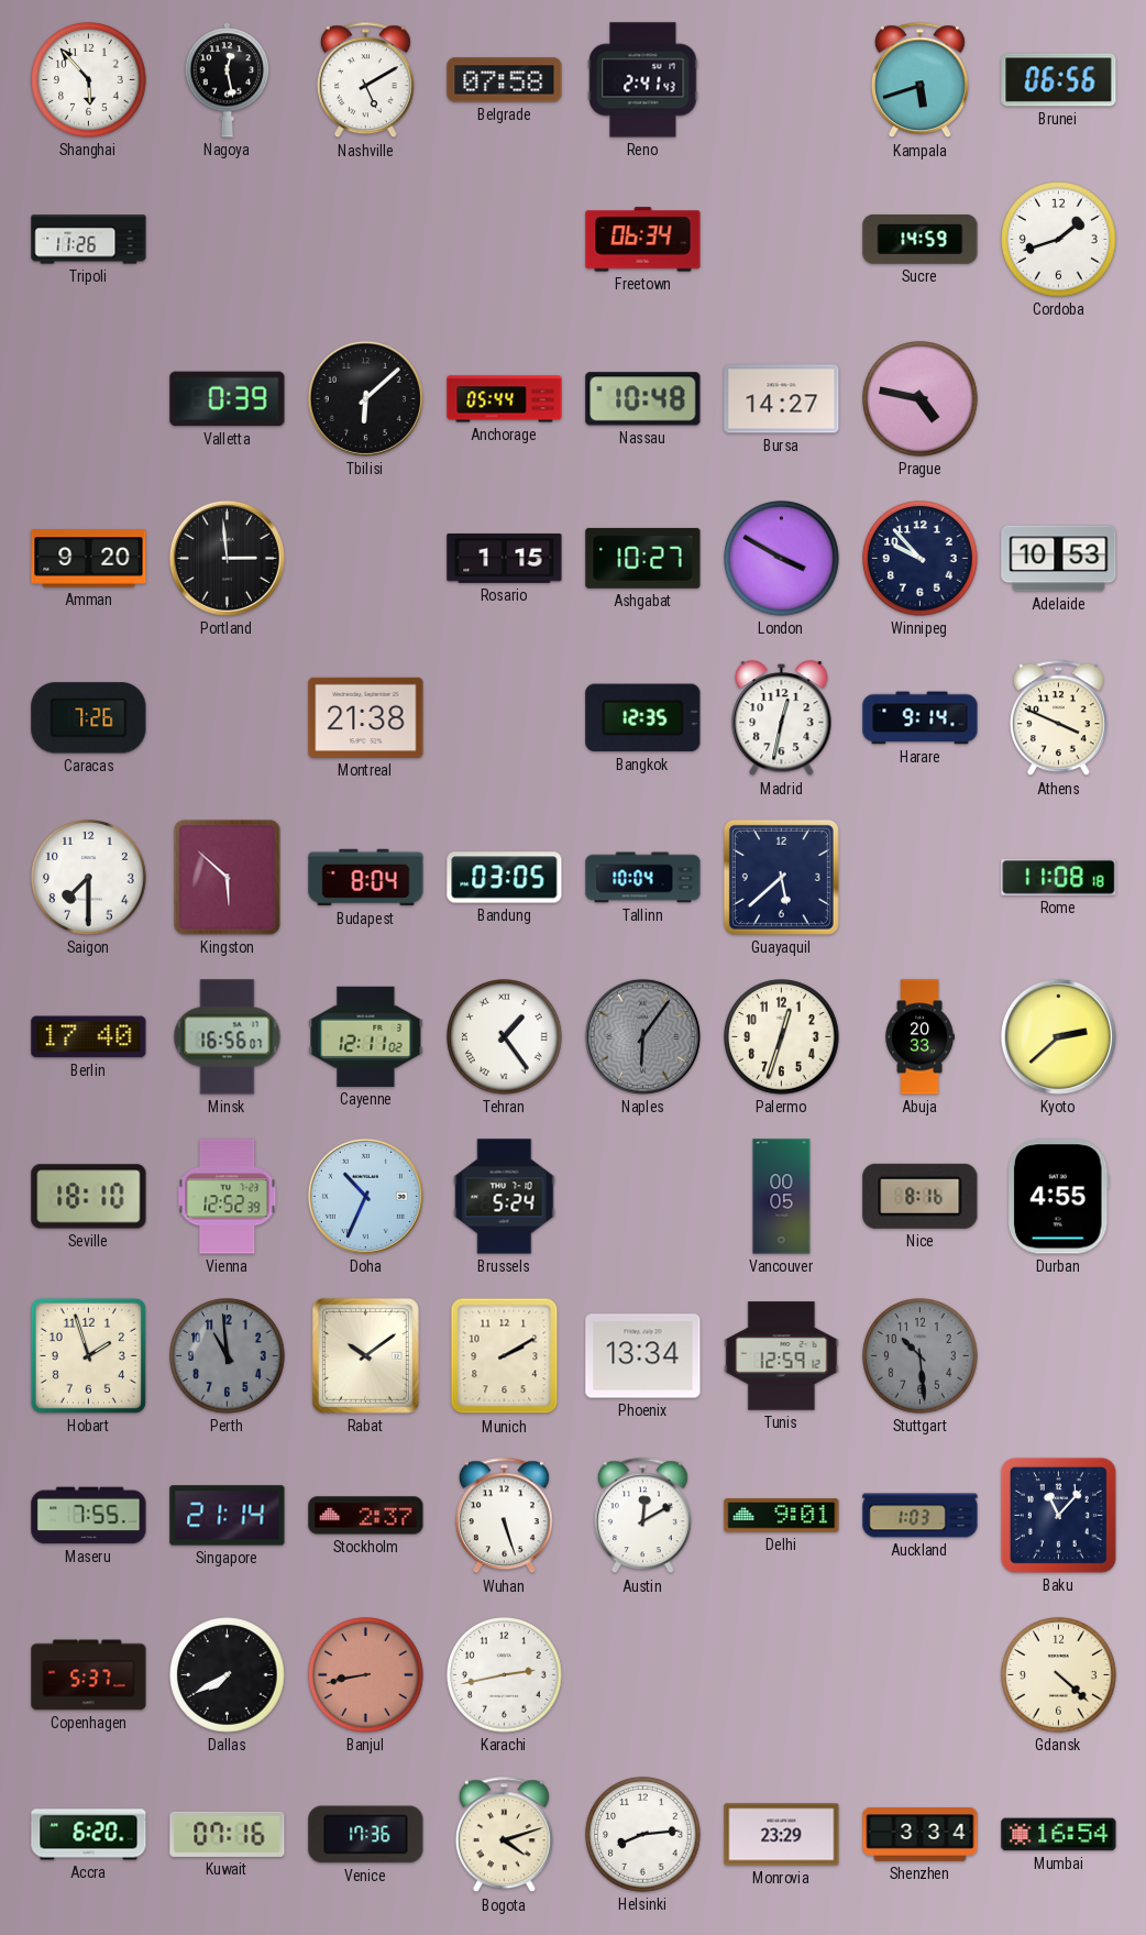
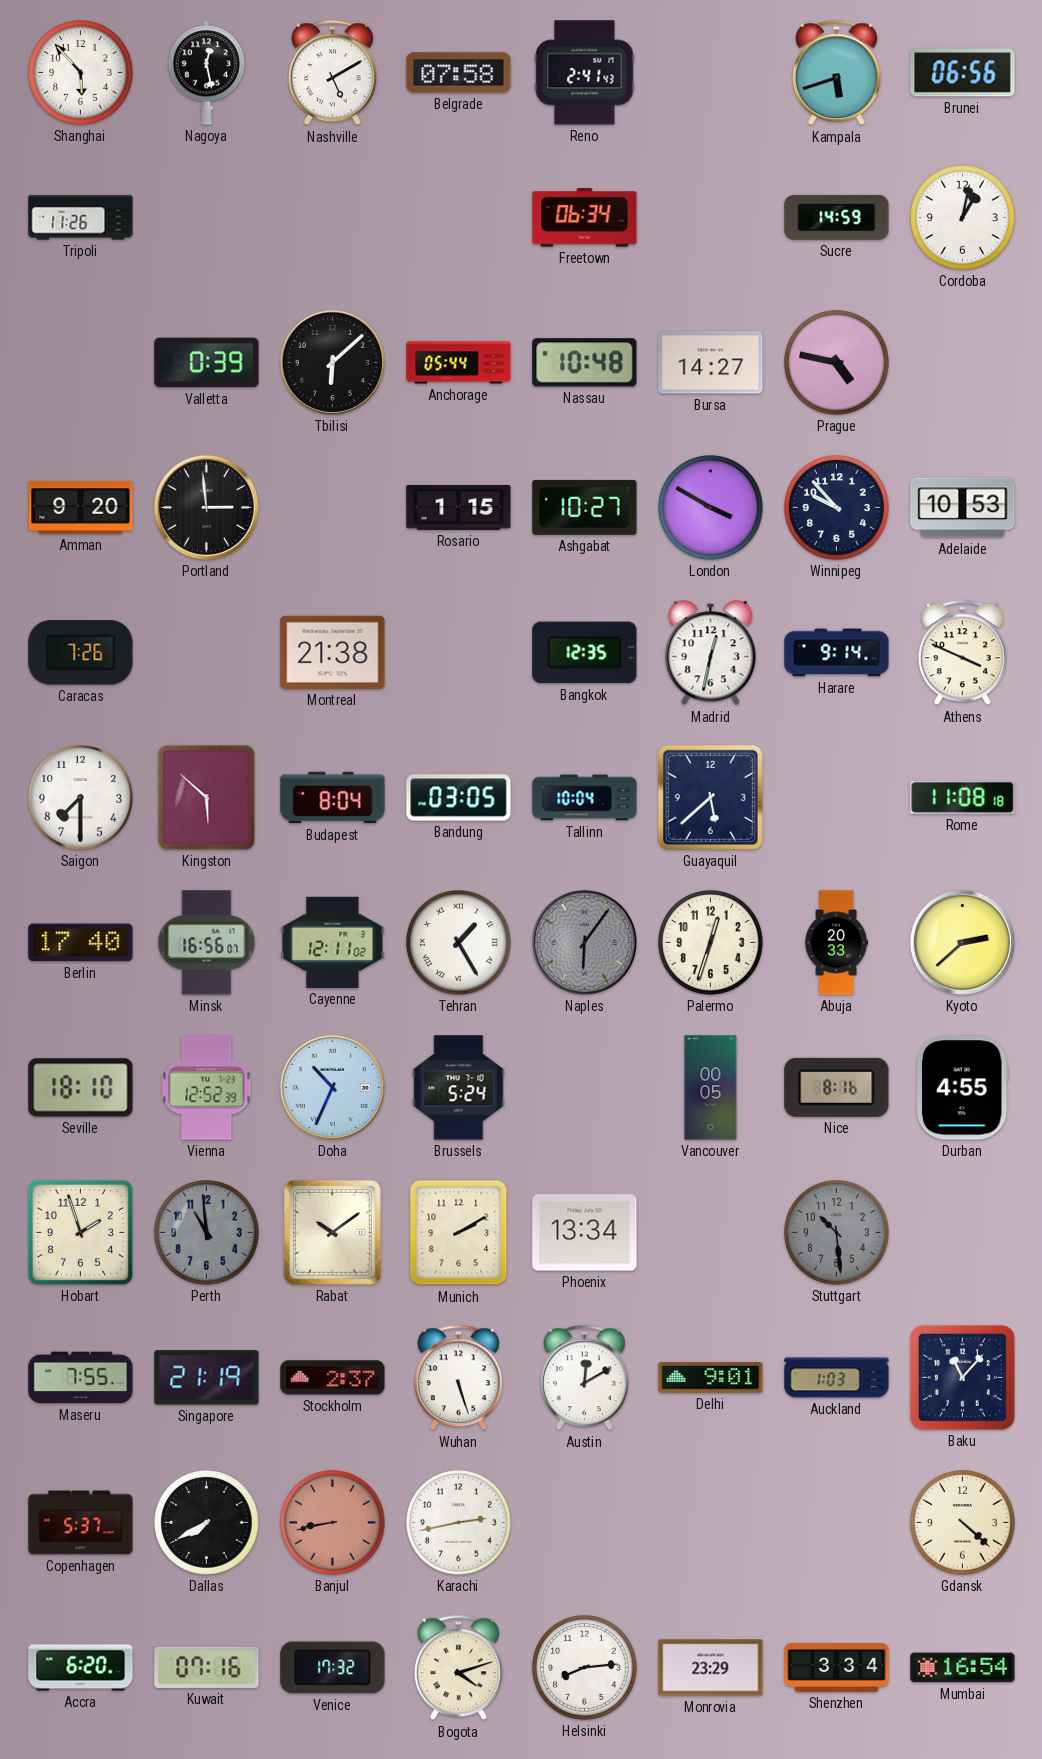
Cordoba: 1:42 -> 1:02 (963, 218)
Tehran: 1:24 -> 1:25 (459, 943)
Tunis: 12:59 -> none (782, 1356)
Singapore: 21:14 -> 21:19 (207, 1378)
Venice: 17:36 -> 17:32 (333, 1668)
